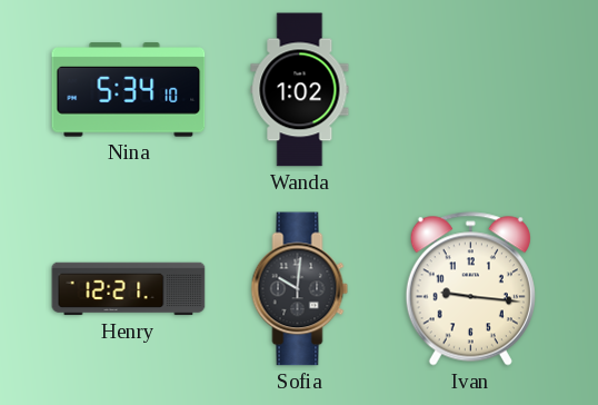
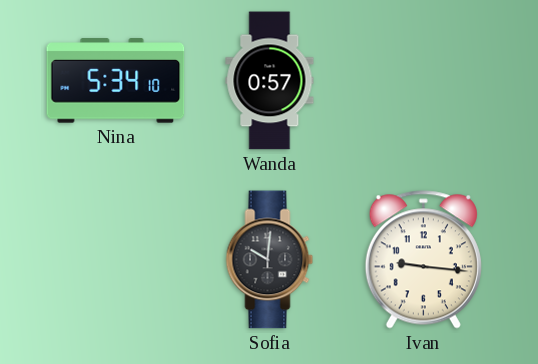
Wanda: 1:02 -> 0:57 (270, 81)
Henry: 12:21 -> none (129, 289)
